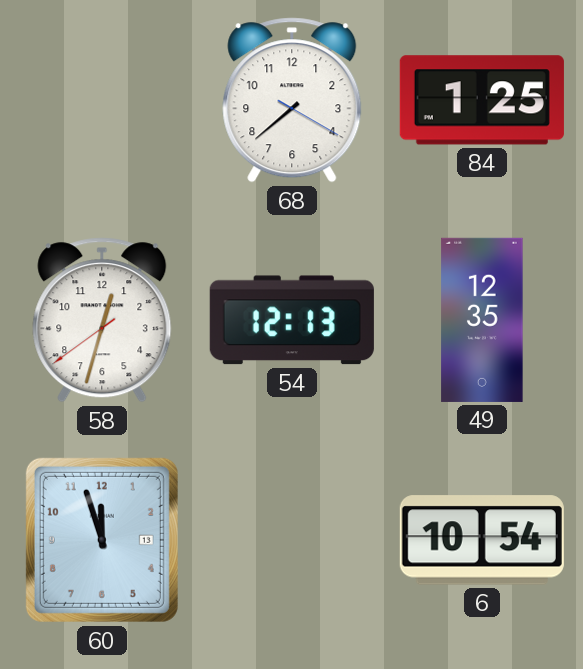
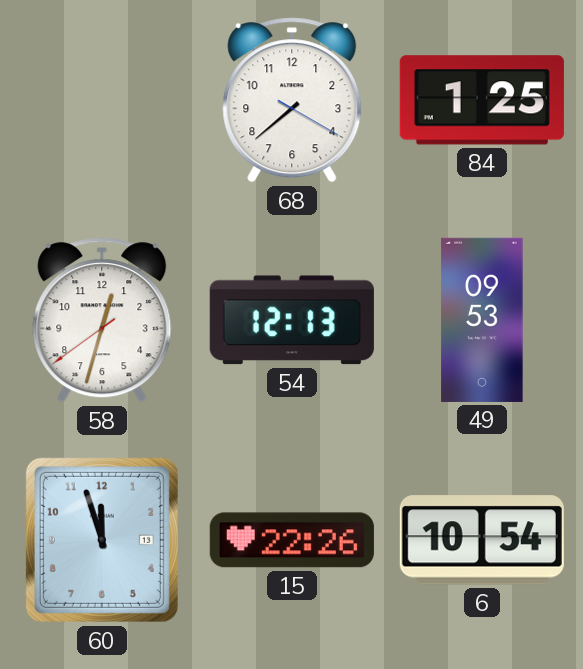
49: 12:35 -> 09:53 (482, 320)
15: none -> 22:26 (292, 540)
